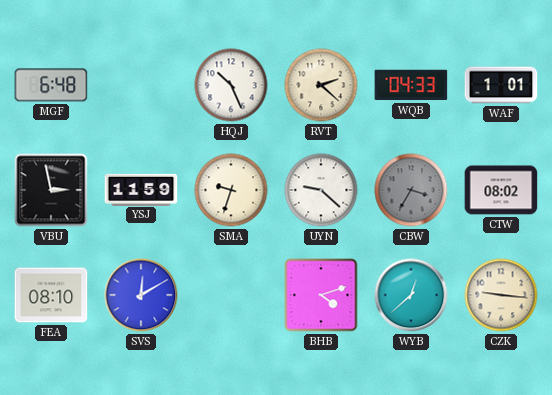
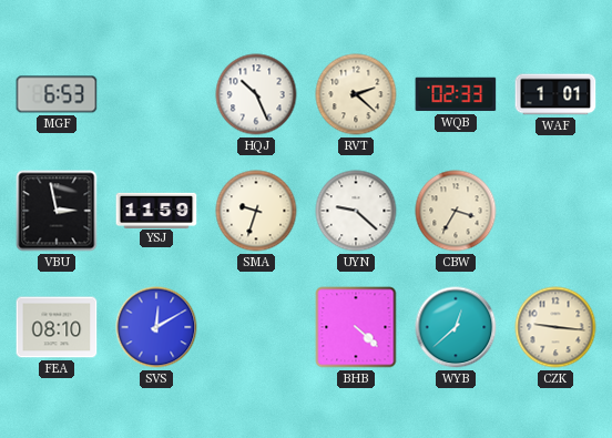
MGF: 6:48 -> 6:53 (57, 94)
WQB: 04:33 -> 02:33 (456, 94)
CBW dial: grey -> cream (456, 211)
CTW: 08:02 -> none (501, 190)
BHB: 4:12 -> 4:22 (356, 327)
